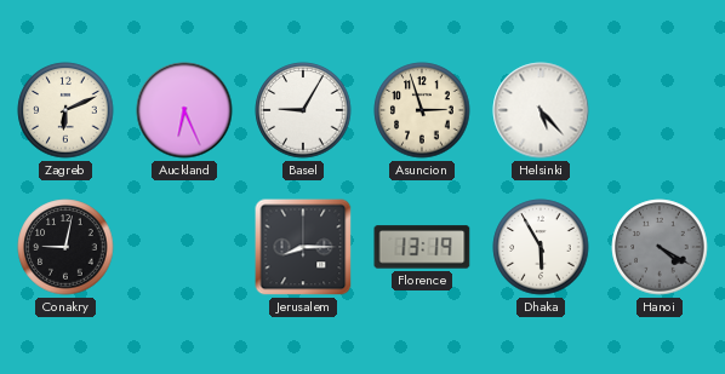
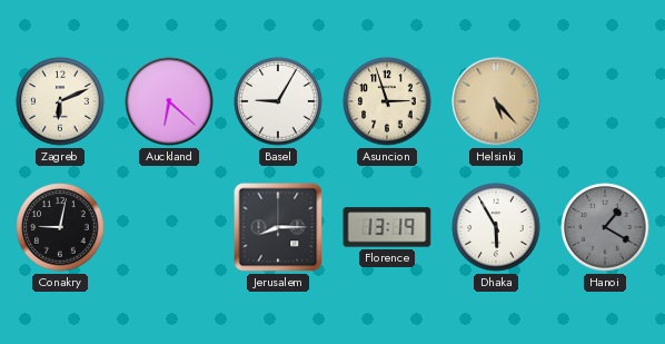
Auckland: 6:26 -> 6:22 (169, 101)
Helsinki dial: white -> champagne (496, 101)
Hanoi: 4:20 -> 1:20 (605, 227)
